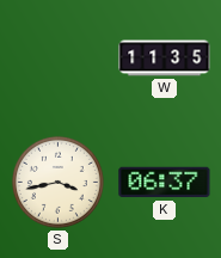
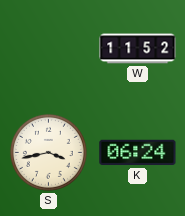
W: 11:35 -> 11:52 (138, 49)
K: 06:37 -> 06:24 (138, 153)
